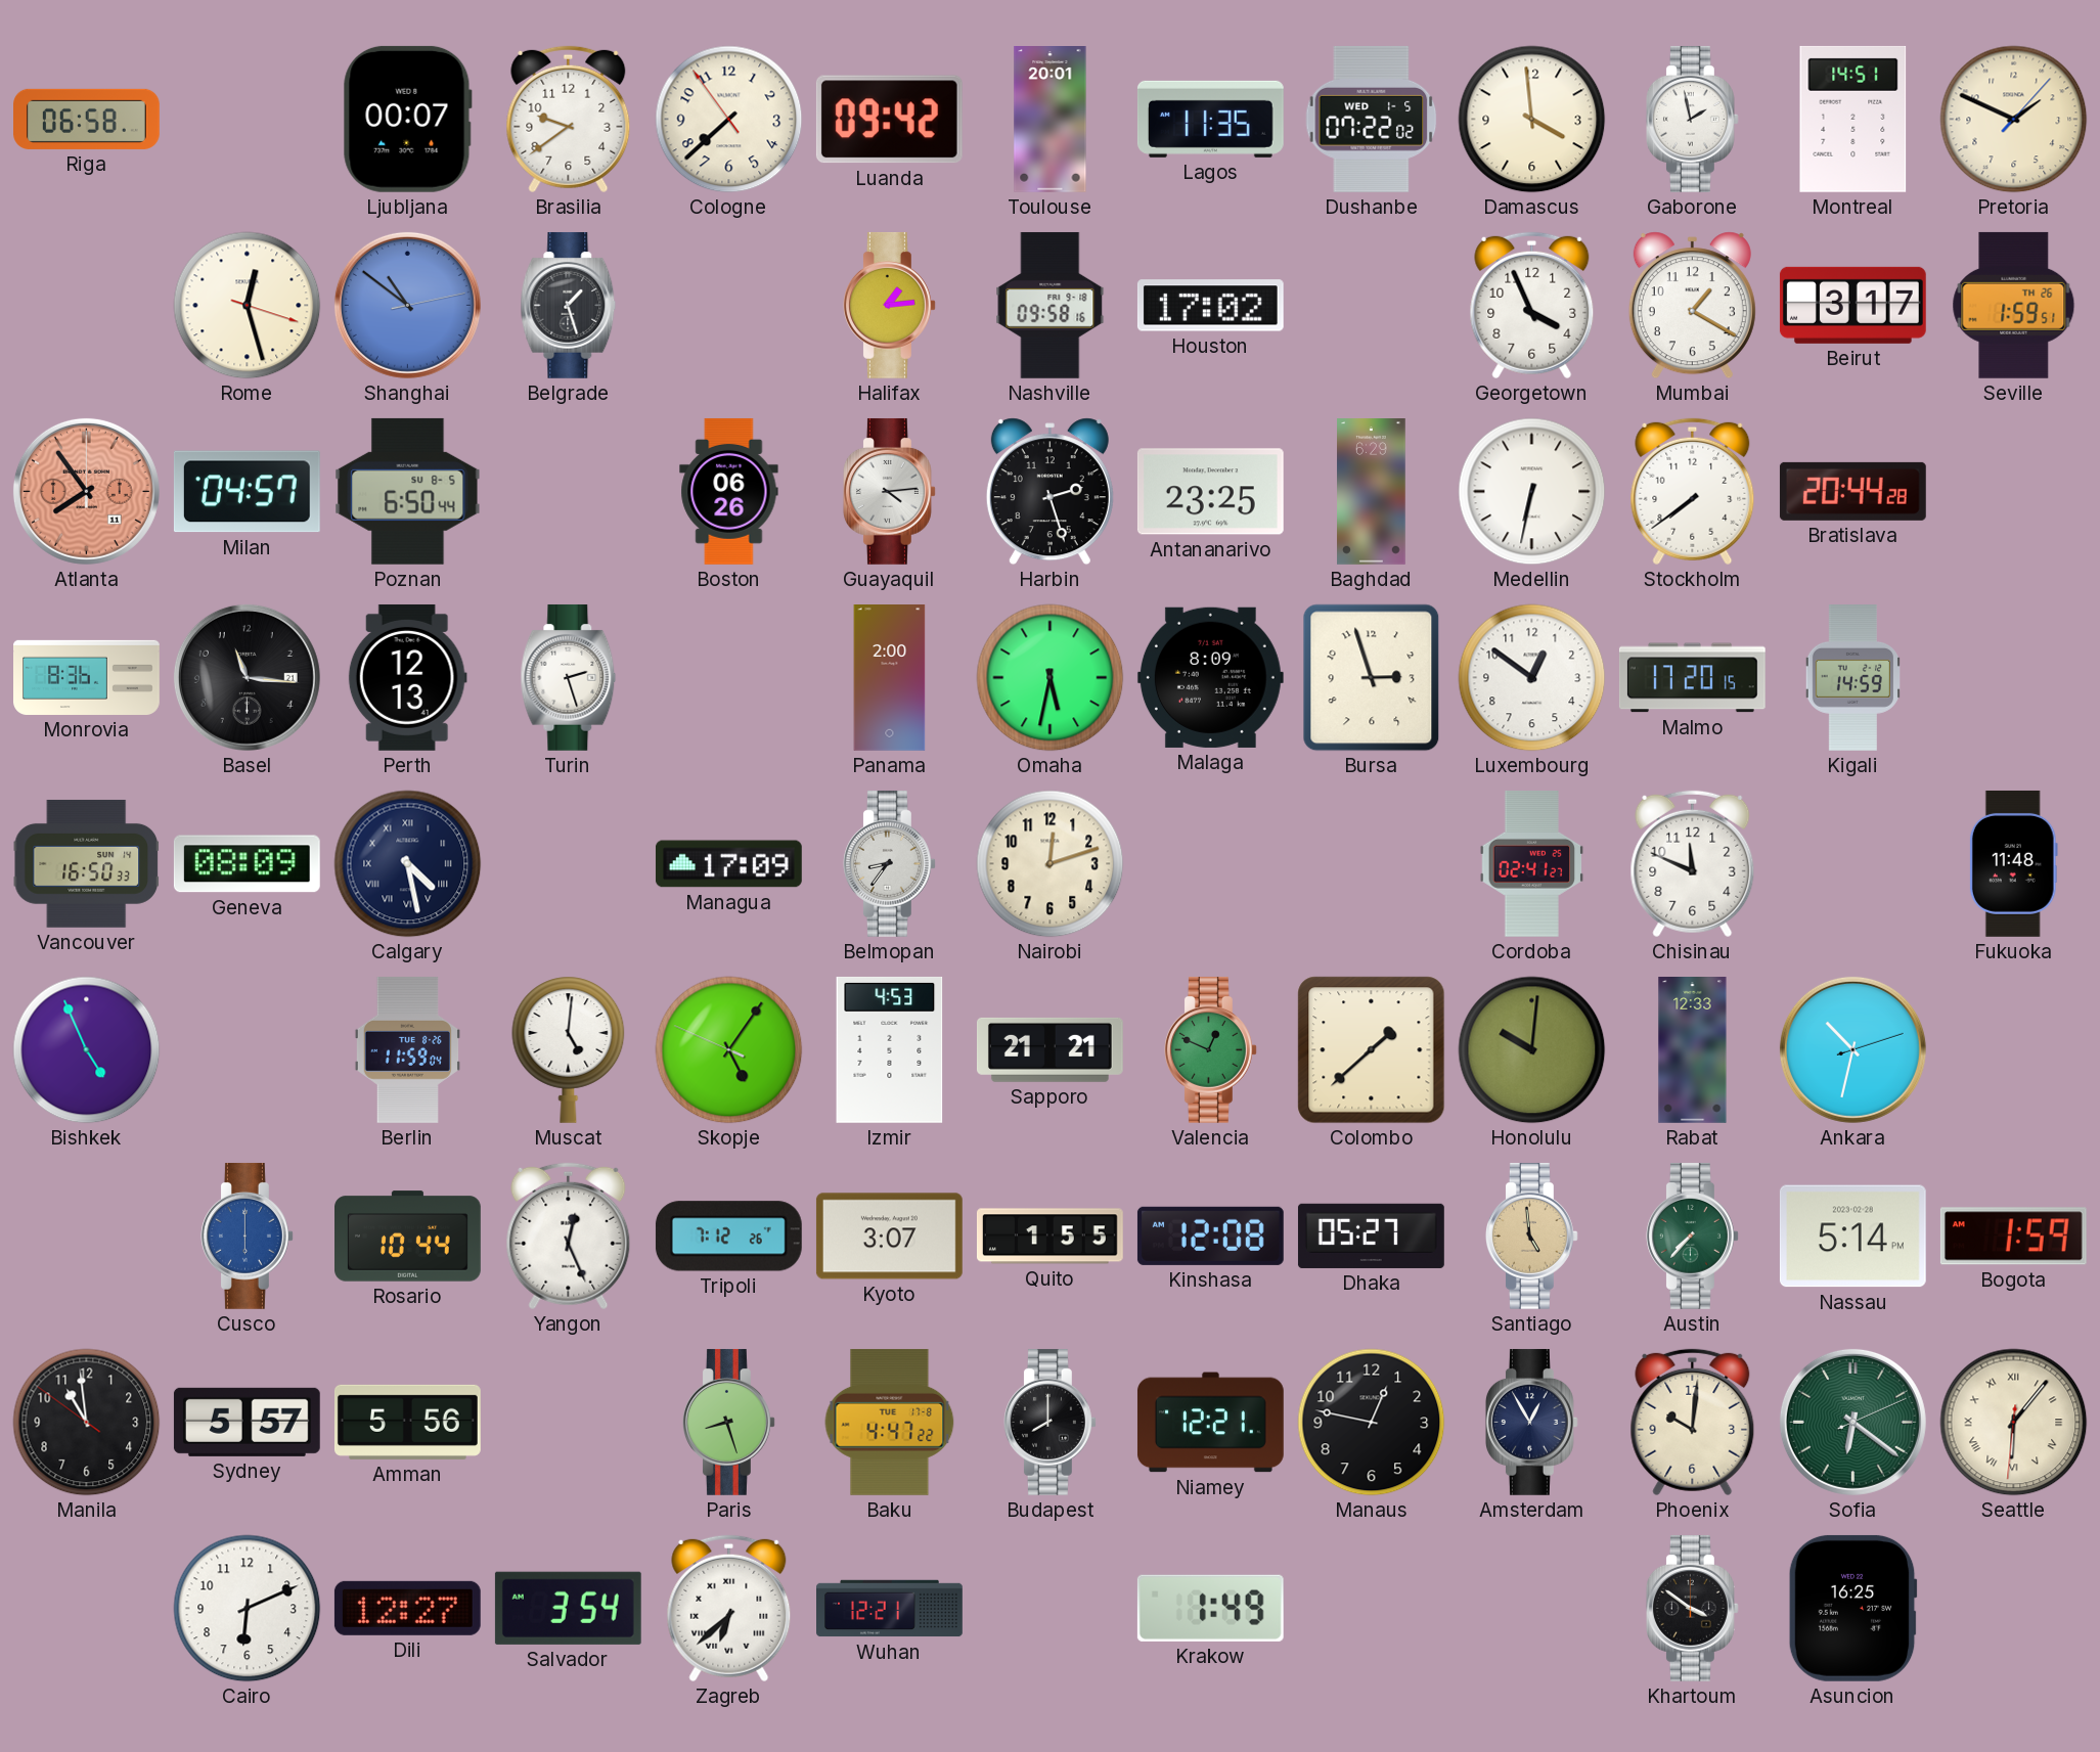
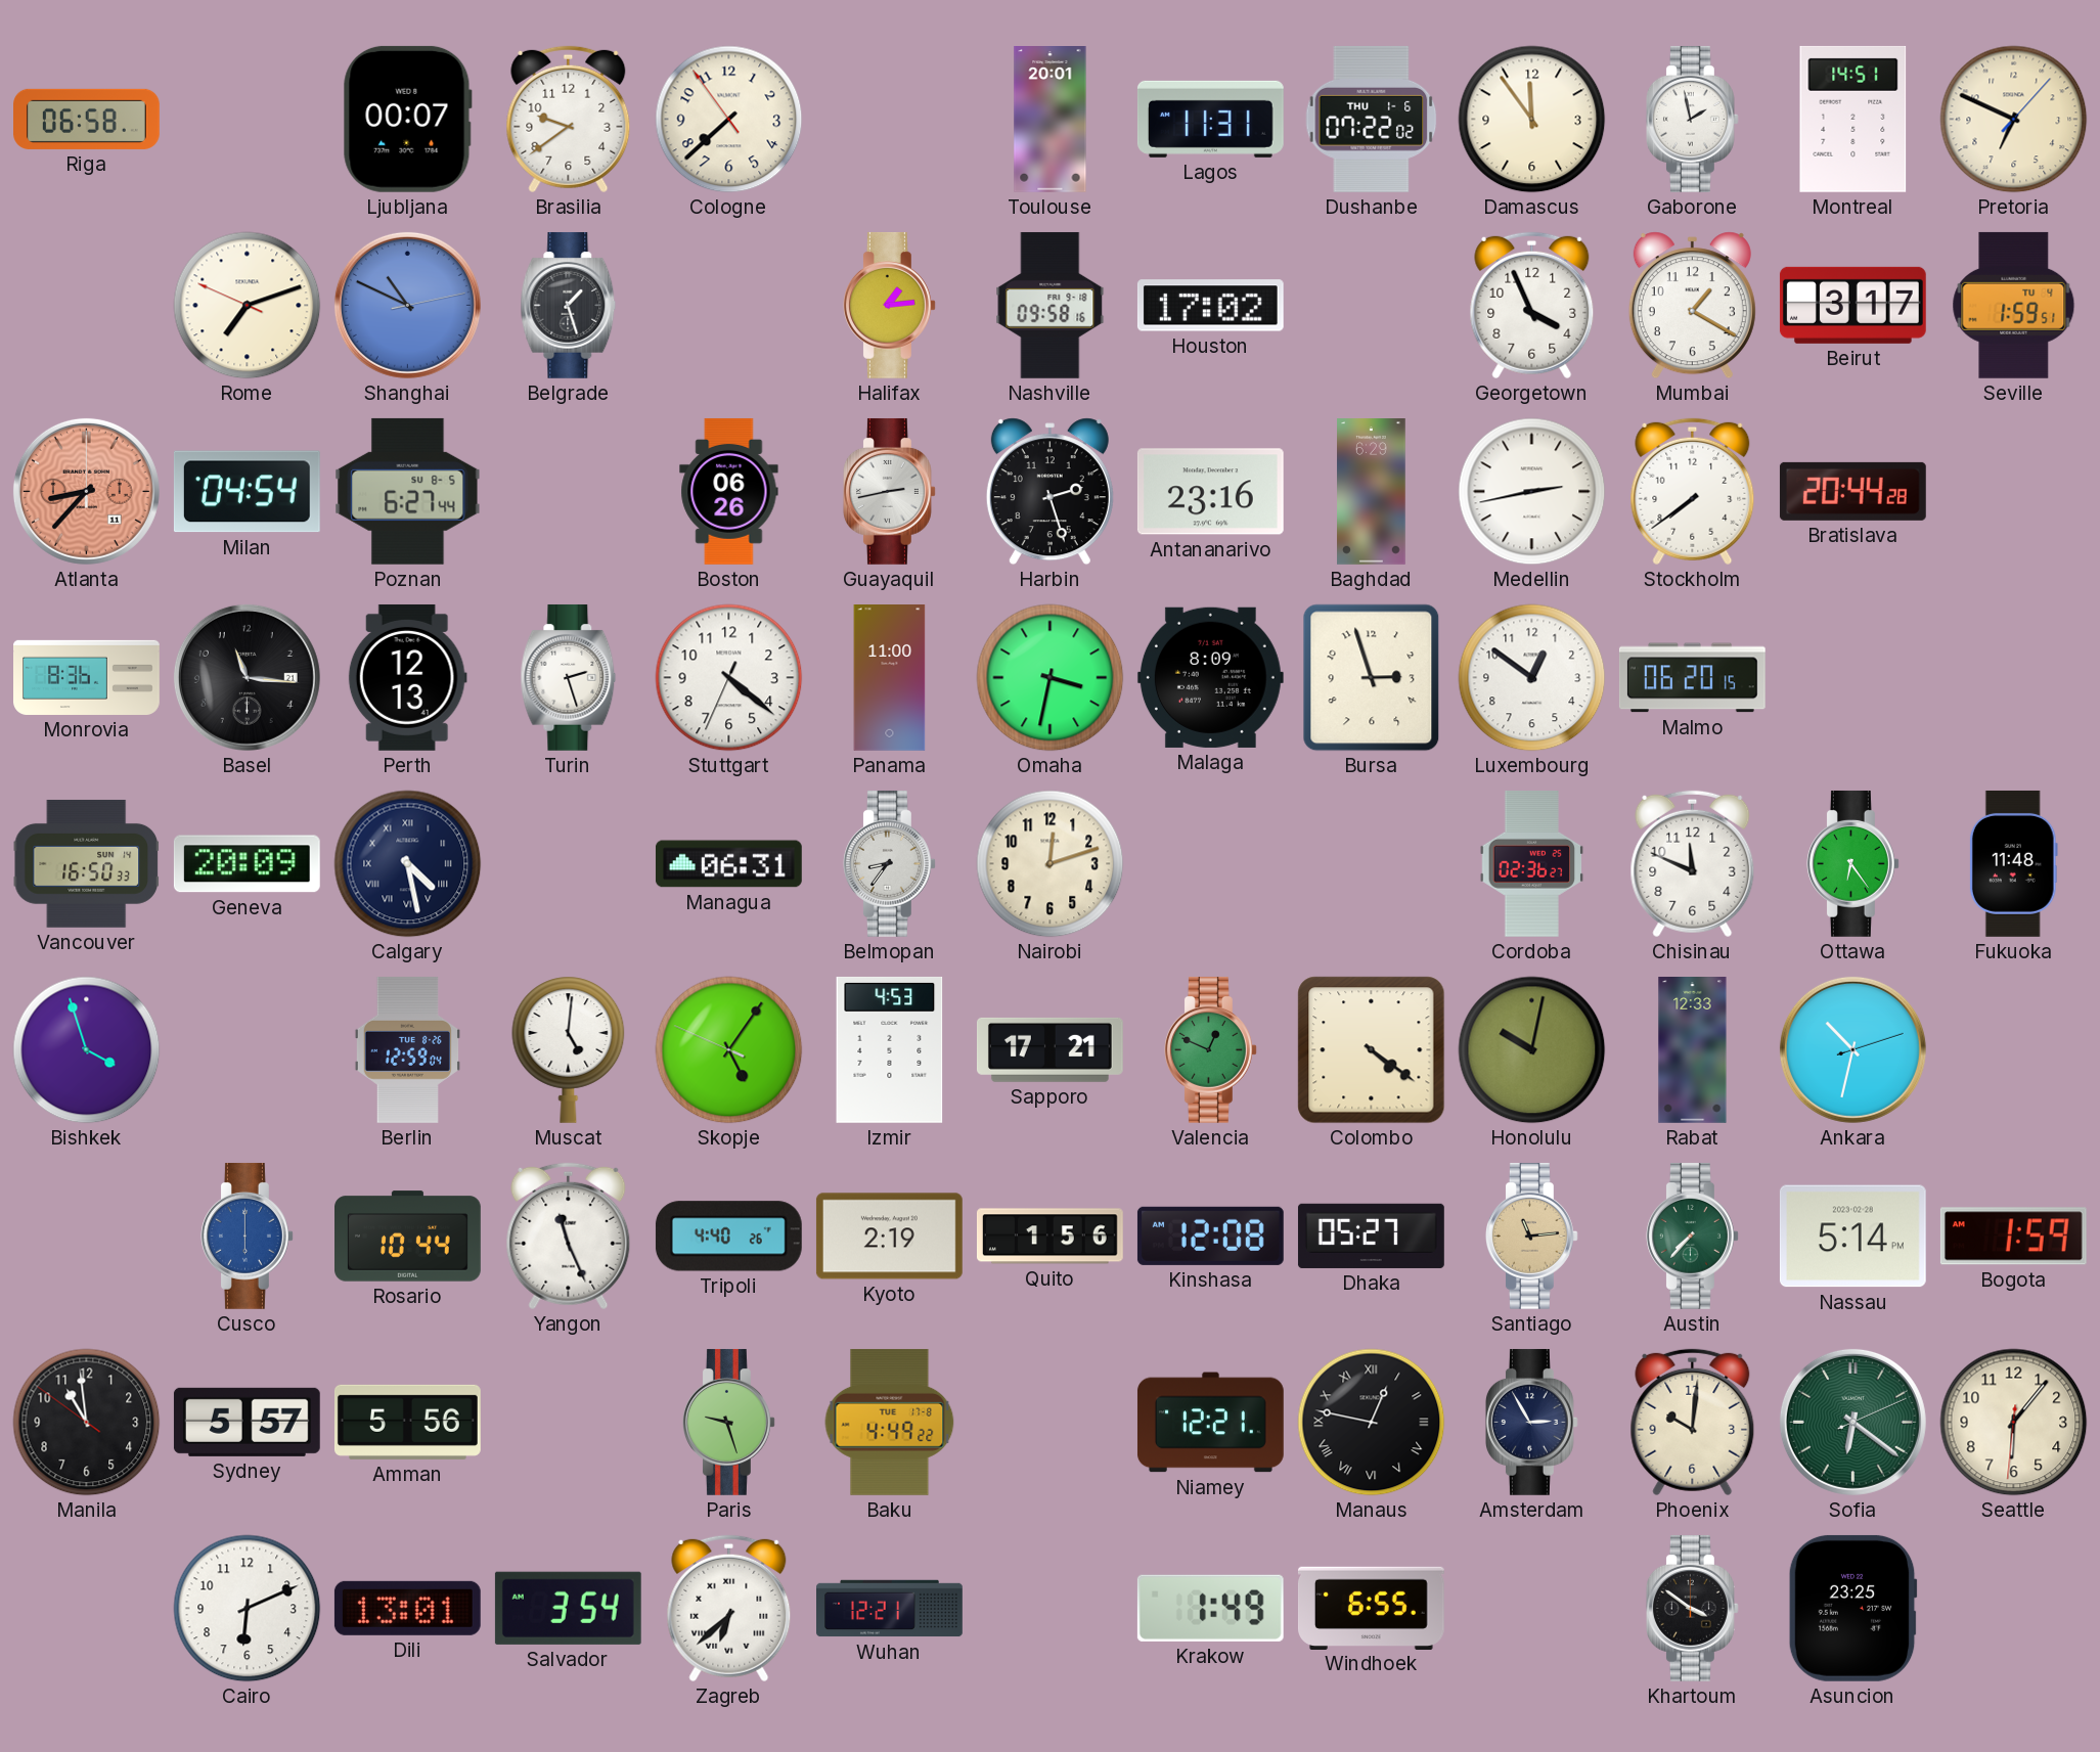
Luanda: 09:42 -> none (889, 120)
Lagos: 11:35 -> 11:31 (1210, 119)
Dushanbe date: WED 1-5 -> THU 1-6 (1372, 119)
Damascus: 3:59 -> 11:54 (1532, 120)
Pretoria: 1:49 -> 6:49 (2014, 120)
Rome: 12:27 -> 7:11 (248, 306)
Shanghai: 10:51 -> 10:49 (407, 305)
Seville date: TH 26 -> TU 4 (2014, 305)
Atlanta: 7:54 -> 8:37 (86, 491)
Milan: 04:57 -> 04:54 (247, 492)
Poznan: 6:50 -> 6:27 (408, 491)
Guayaquil: 4:14 -> 2:43 (889, 491)
Antananarivo: 23:25 -> 23:16 (1210, 492)
Medellin: 6:32 -> 2:43 (1532, 492)
Stuttgart: none -> 4:21 (729, 678)
Panama: 2:00 -> 11:00 (890, 678)
Omaha: 5:32 -> 3:32 (1051, 678)
Malmo: 17:20 -> 06:20 (1692, 678)
Kigali: 14:59 -> none (1852, 678)
Geneva: 08:09 -> 20:09 (247, 864)
Managua: 17:09 -> 06:31 (728, 864)
Cordoba: 02:41 -> 02:36 (1532, 863)
Ottawa: none -> 6:24 (1852, 863)
Bishkek: 4:56 -> 3:57 (87, 1050)
Berlin: 11:59 -> 12:59 (407, 1049)
Sapporo: 21:21 -> 17:21 (1049, 1049)
Colombo: 1:38 -> 4:21 (1372, 1050)
Honolulu: 10:01 -> 10:02 (1532, 1050)
Yangon: 12:26 -> 11:26 (569, 1237)
Tripoli: 7:12 -> 4:40 (728, 1237)
Kyoto: 3:07 -> 2:19 (889, 1237)
Quito: 1:55 -> 1:56 (1051, 1237)
Santiago: 4:59 -> 11:14 (1531, 1236)
Paris: 8:27 -> 9:27 (728, 1422)
Baku: 4:47 -> 4:49 (890, 1422)
Budapest: 8:00 -> none (1049, 1422)
Manaus numerals: Arabic -> Roman (1372, 1423)
Amsterdam: 12:55 -> 2:55 (1531, 1422)
Seattle numerals: Roman -> Arabic (2014, 1423)
Dili: 12:27 -> 13:01 (407, 1608)
Windhoek: none -> 6:55 (1371, 1608)
Asuncion: 16:25 -> 23:25 (1852, 1608)
